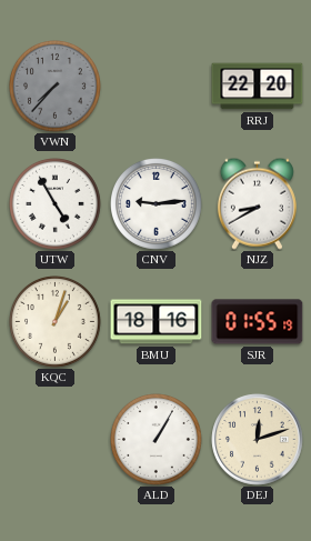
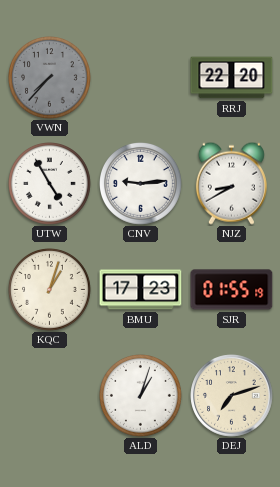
BMU: 18:16 -> 17:23 (141, 290)
ALD: 1:05 -> 1:03 (141, 396)
DEJ: 12:12 -> 7:12 (232, 396)
